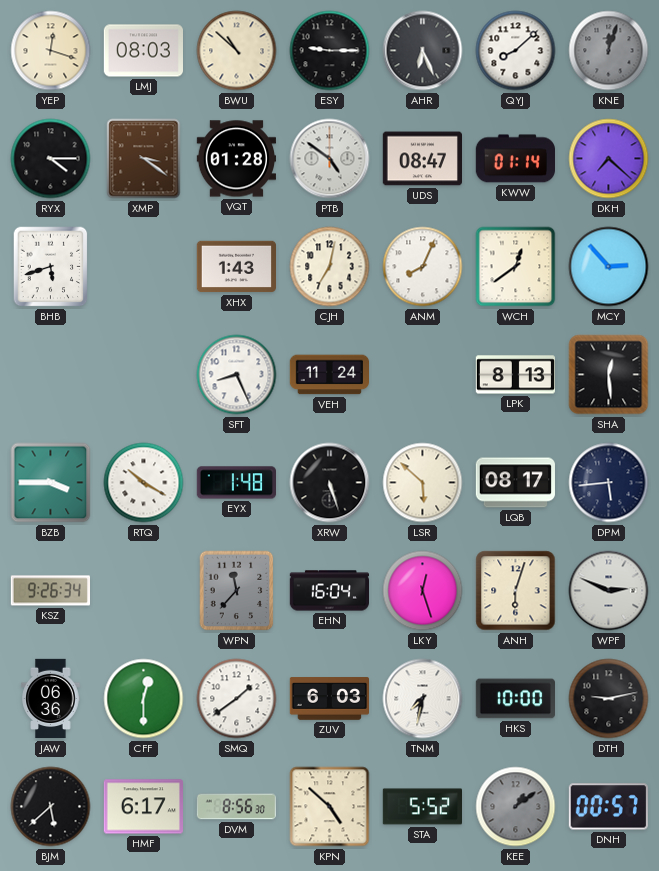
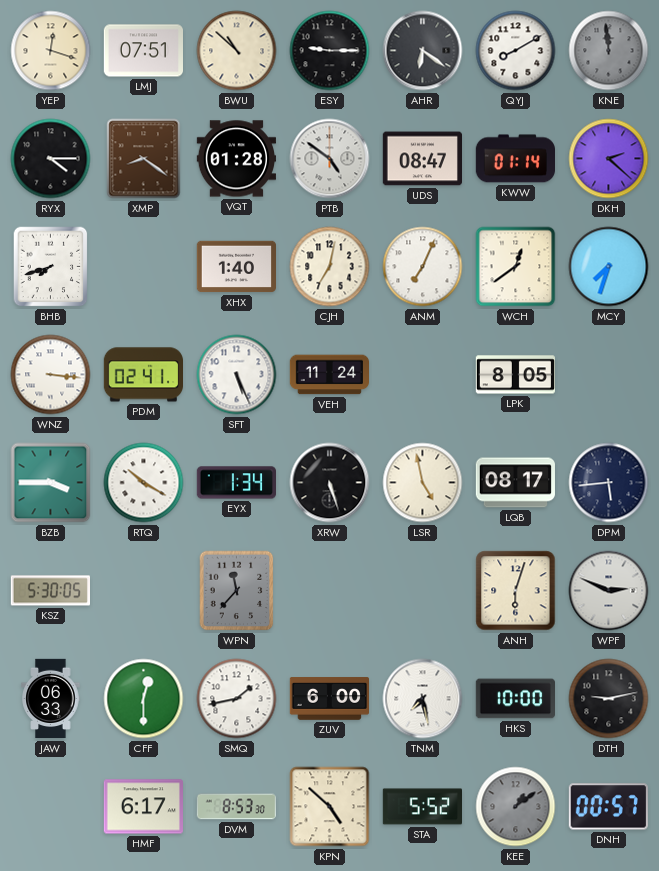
LMJ: 08:03 -> 07:51 (143, 51)
AHR: 6:26 -> 6:21 (423, 51)
QYJ: 8:08 -> 8:10 (516, 51)
KNE: 12:03 -> 11:59 (609, 51)
XMP: 3:21 -> 8:21 (144, 159)
DKH: 7:22 -> 2:22 (609, 159)
BHB: 5:42 -> 7:42 (51, 267)
XHX: 1:43 -> 1:40 (236, 267)
ANM: 8:04 -> 7:04 (423, 267)
MCY: 2:53 -> 7:33 (609, 267)
WNZ: none -> 3:16 (51, 375)
PDM: none -> 02:41 (143, 375)
SFT: 8:26 -> 5:26 (237, 375)
LPK: 8:13 -> 8:05 (515, 375)
SHA: 12:29 -> none (609, 375)
EYX: 1:48 -> 1:34 (236, 483)
LSR: 5:52 -> 4:58 (423, 483)
KSZ: 9:26 -> 5:30 (50, 591)
EHN: 16:04 -> none (329, 591)
LKY: 12:27 -> none (423, 591)
JAW: 06:36 -> 06:33 (51, 699)
SMQ: 1:39 -> 1:43 (237, 699)
ZUV: 6:03 -> 6:00 (329, 699)
TNM: 7:32 -> 7:28 (423, 699)
BJM: 5:38 -> none (51, 807)
DVM: 8:56 -> 8:53 (236, 807)
